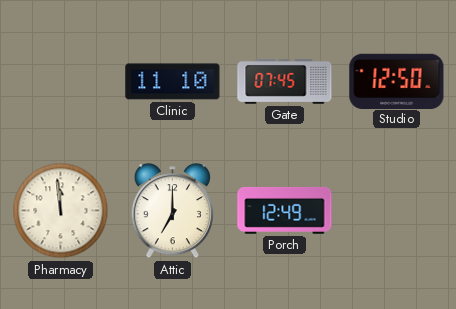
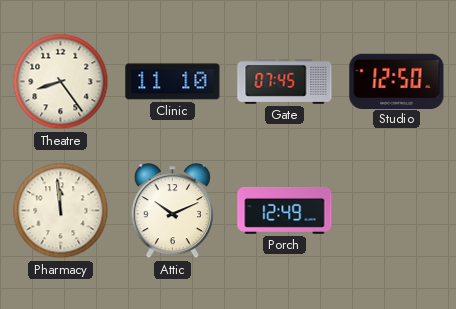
Theatre: none -> 8:24 (61, 82)
Attic: 7:00 -> 10:11 (172, 211)
